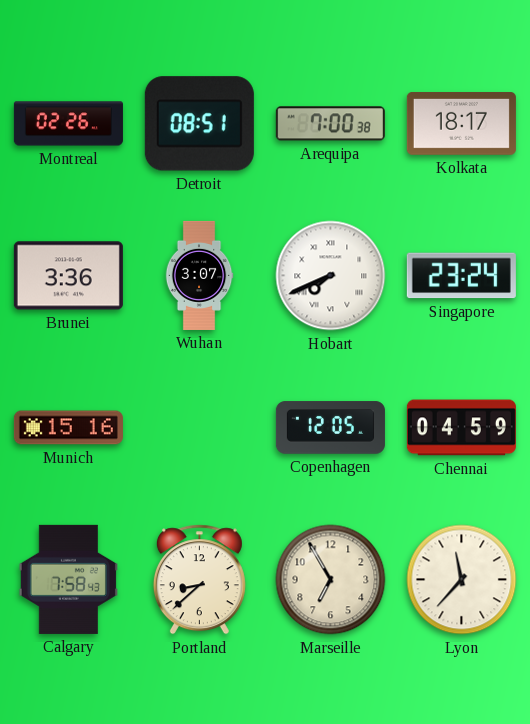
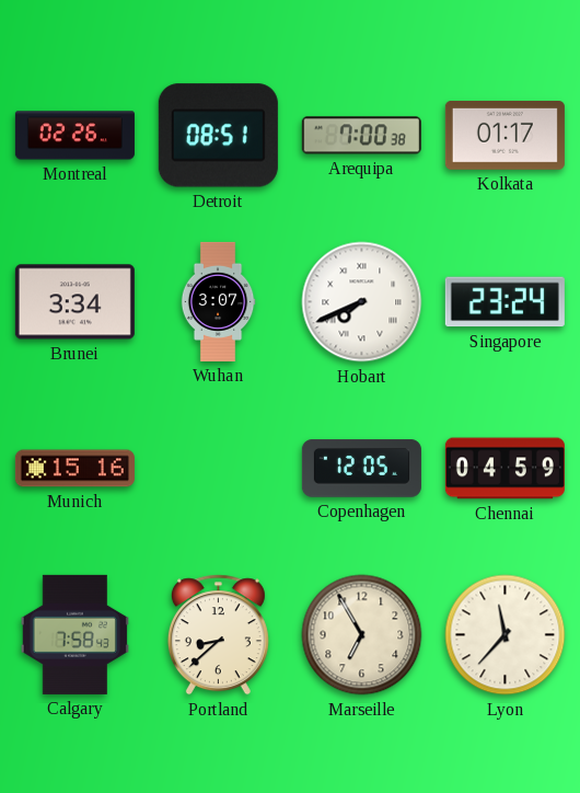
Kolkata: 18:17 -> 01:17 (504, 136)
Brunei: 3:36 -> 3:34 (74, 302)
